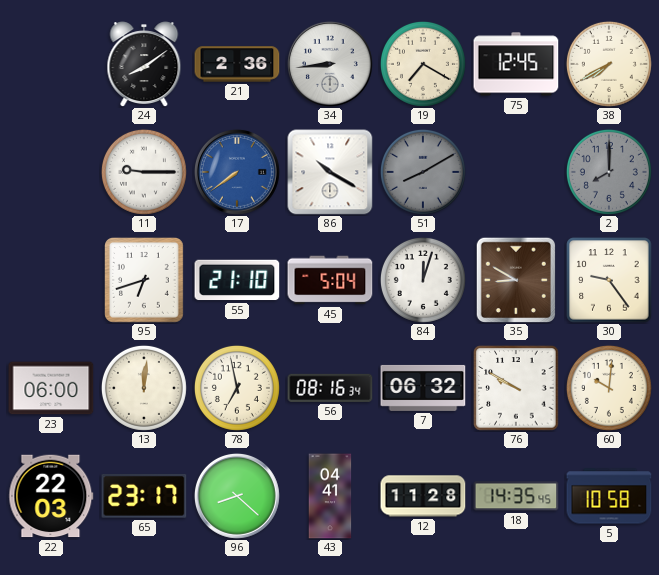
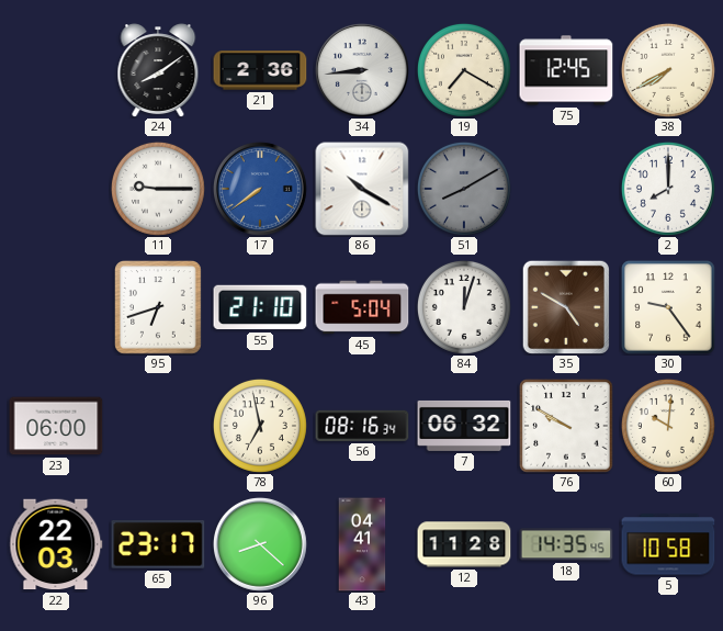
2 dial: grey -> white (668, 189)
35: 8:50 -> 4:50 (565, 306)
13: 12:01 -> none (144, 388)
